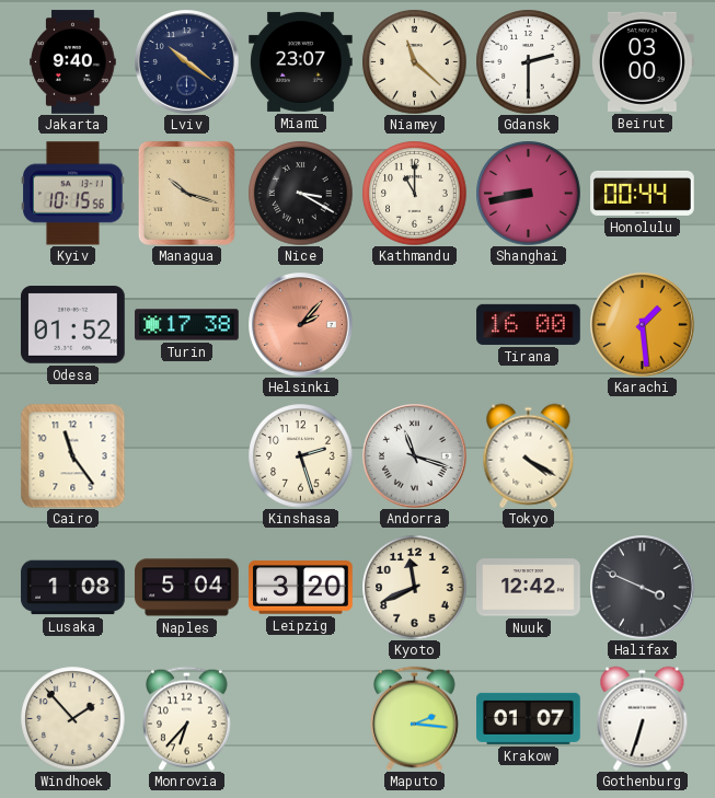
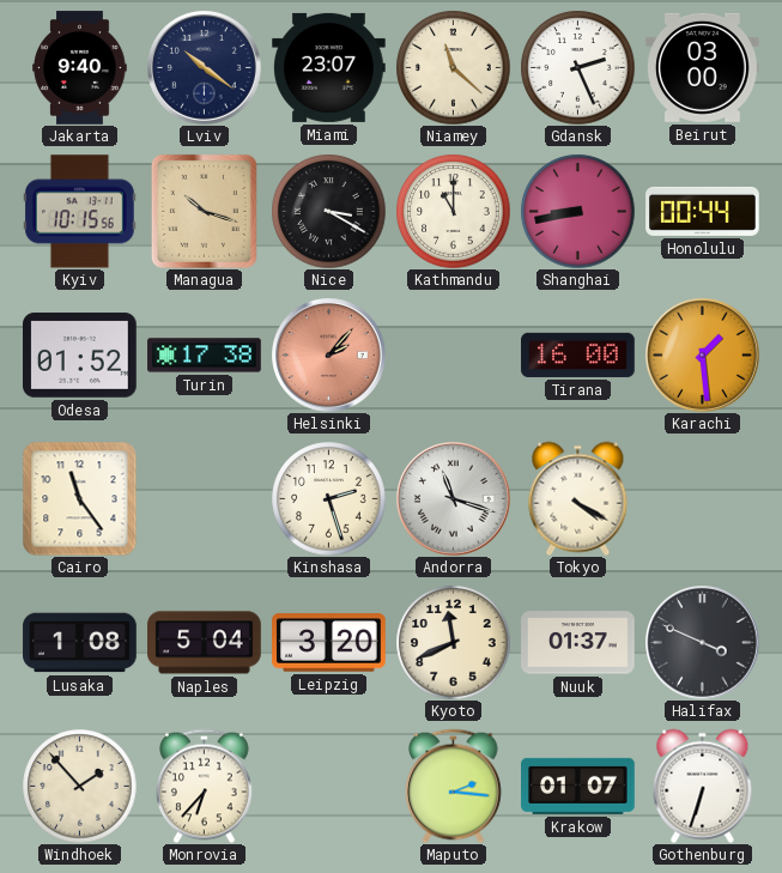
Gdansk: 2:30 -> 2:26 (577, 67)
Nuuk: 12:42 -> 01:37 (578, 643)
